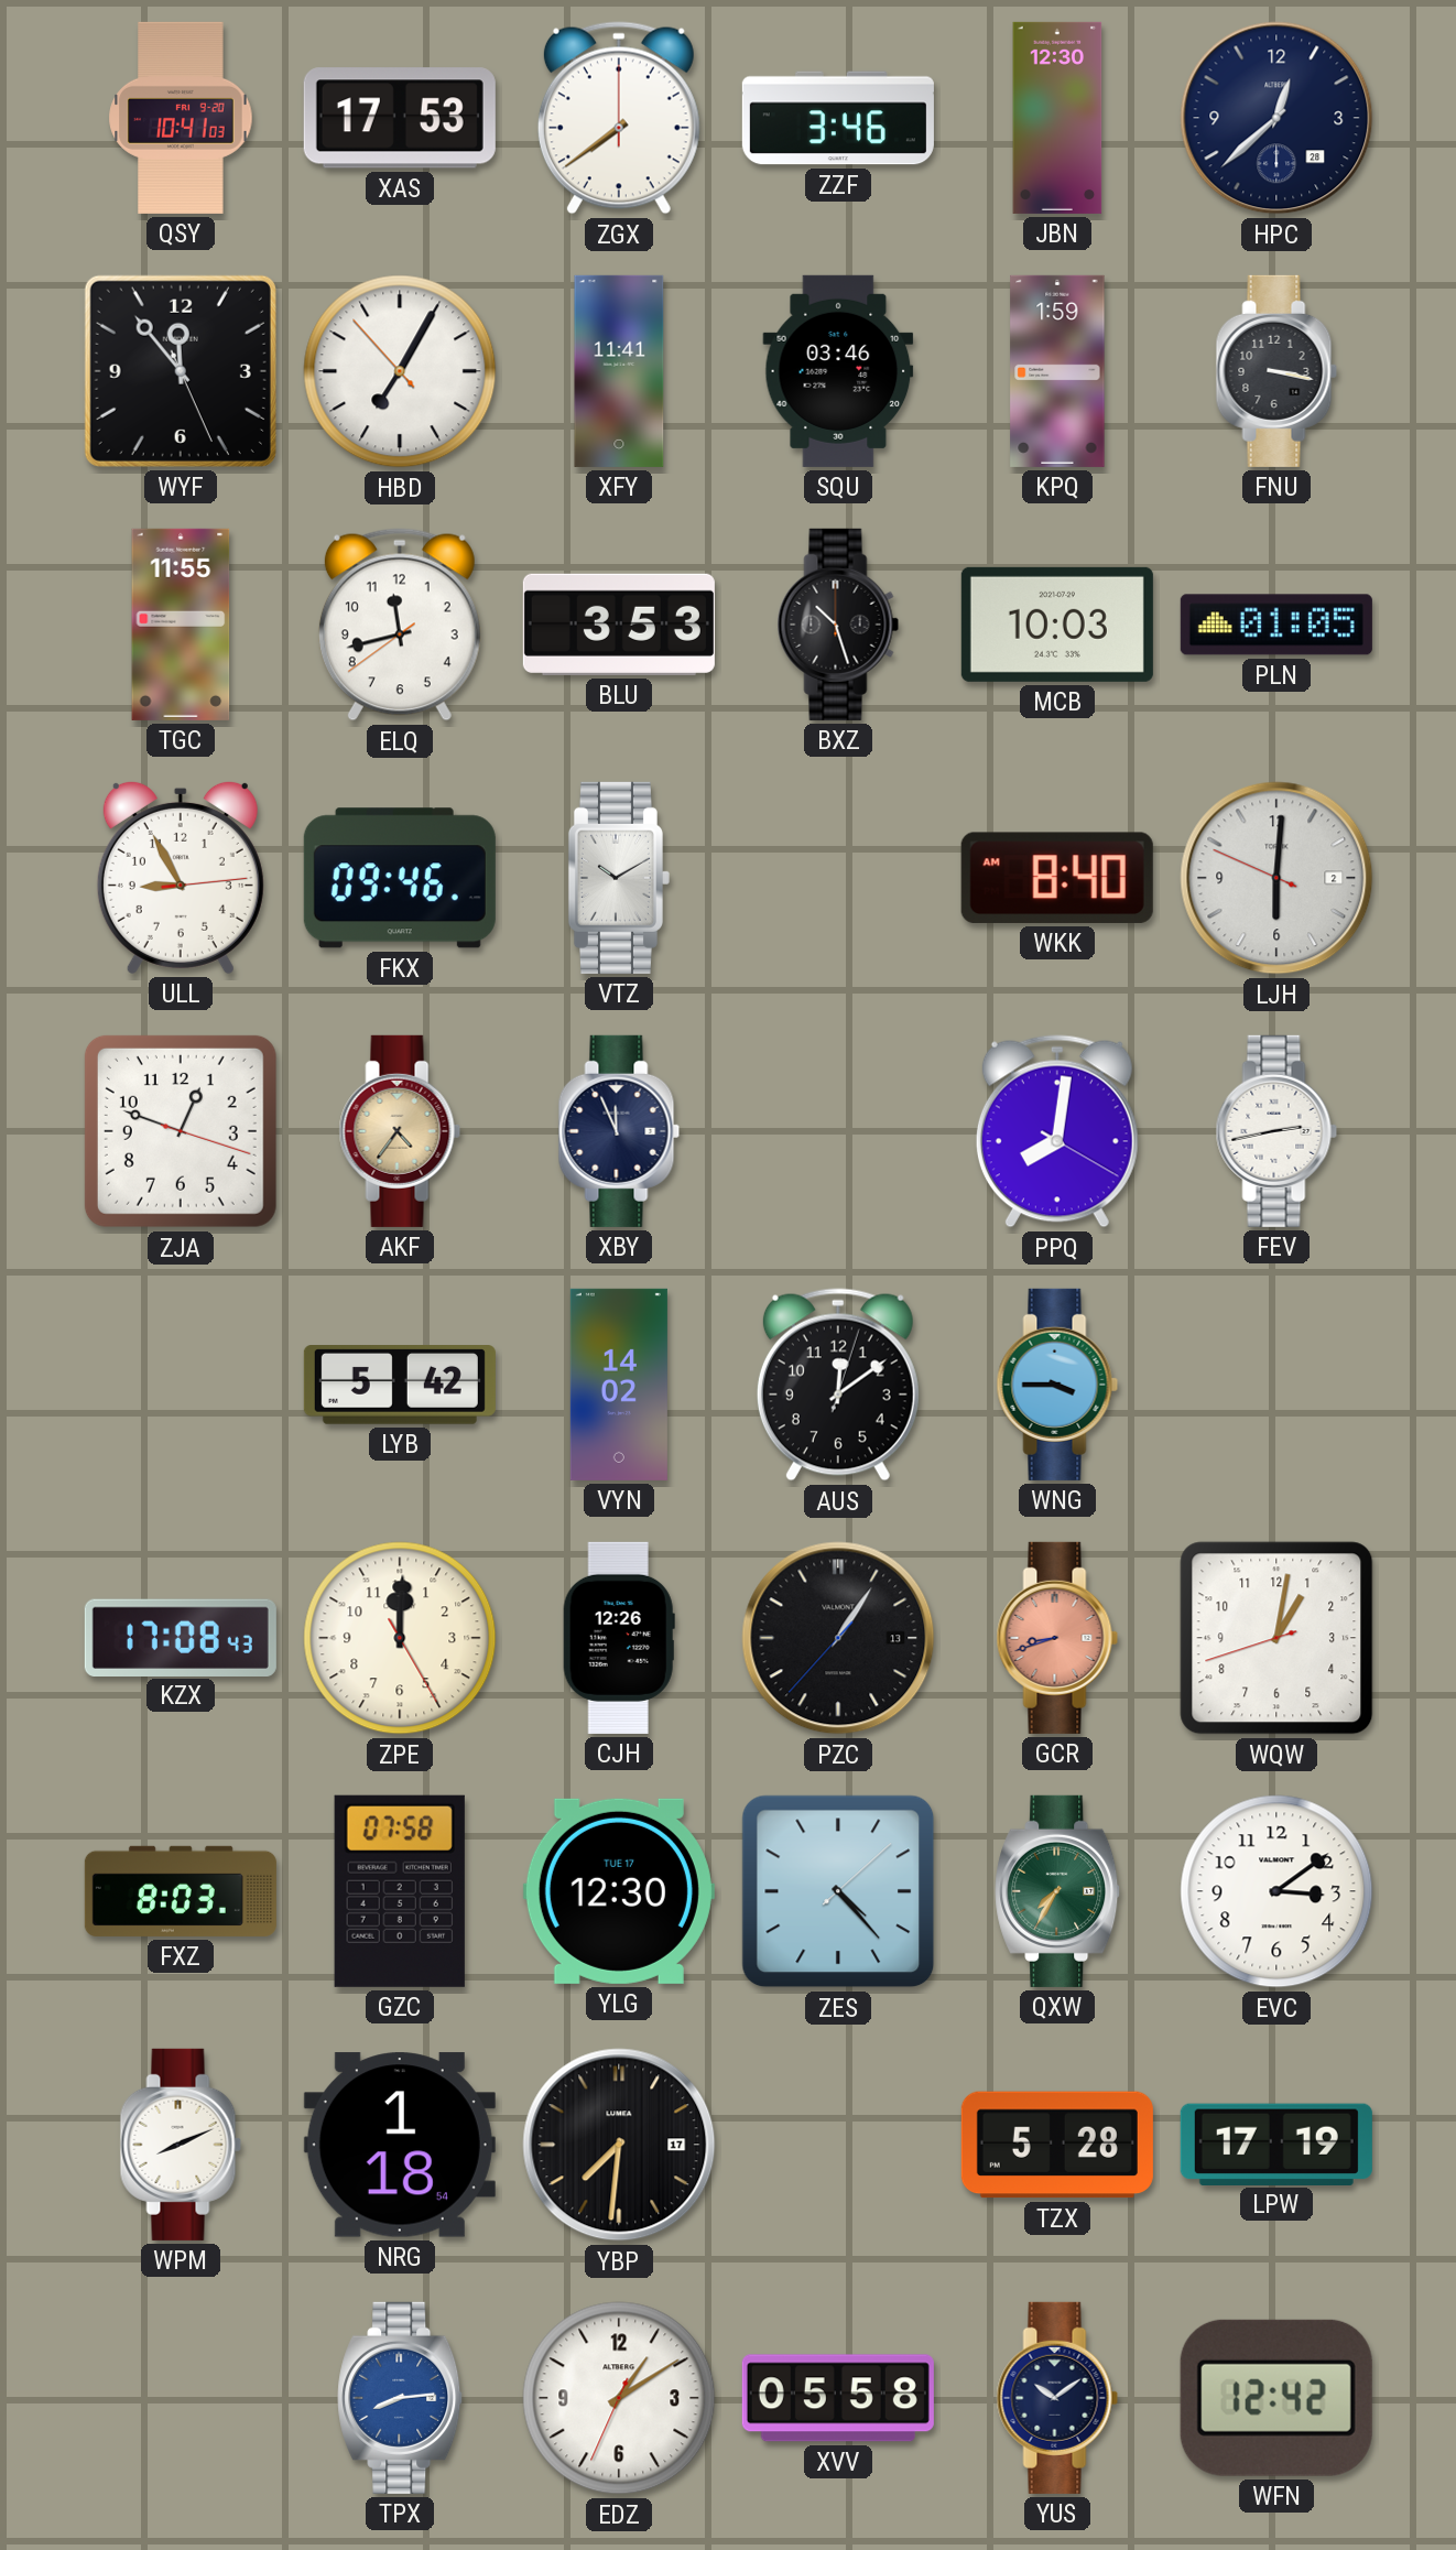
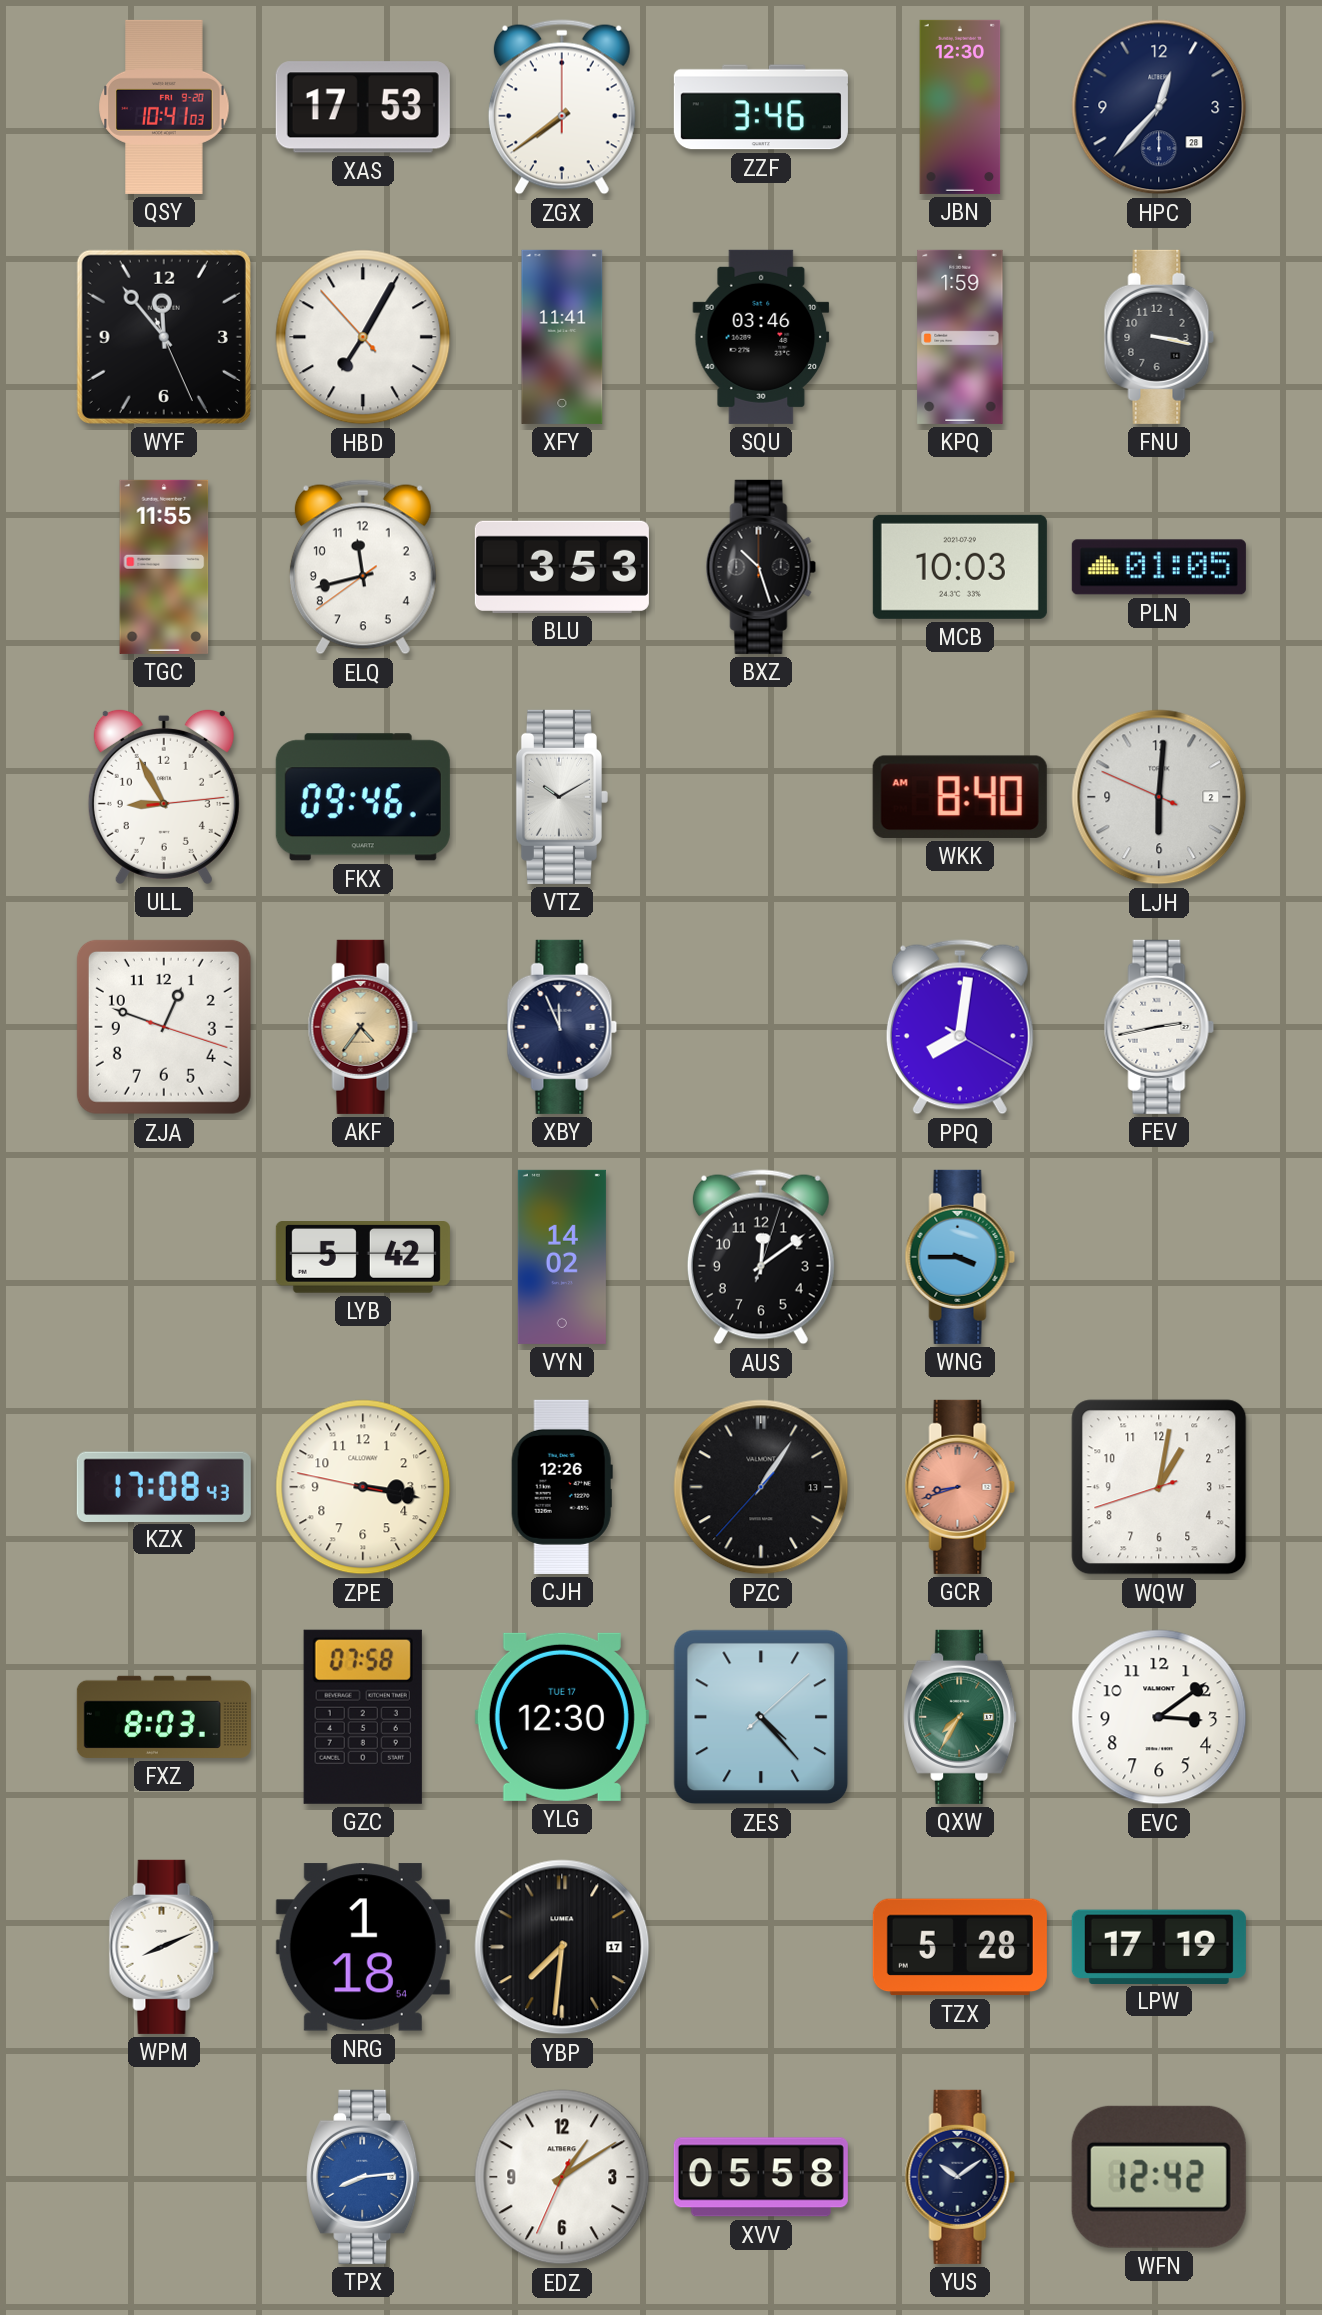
HPC: 12:38 -> 12:37 (1159, 107)
ZPE: 12:00 -> 3:16 (363, 1487)
